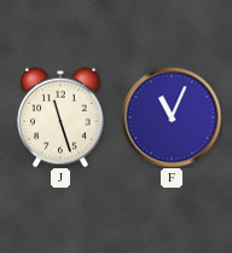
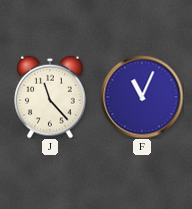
J: 11:27 -> 11:23 (50, 97)
